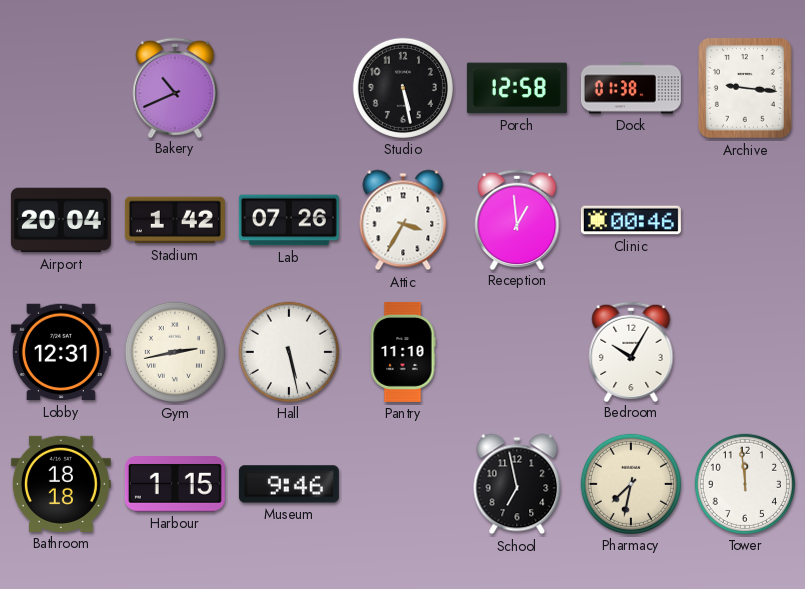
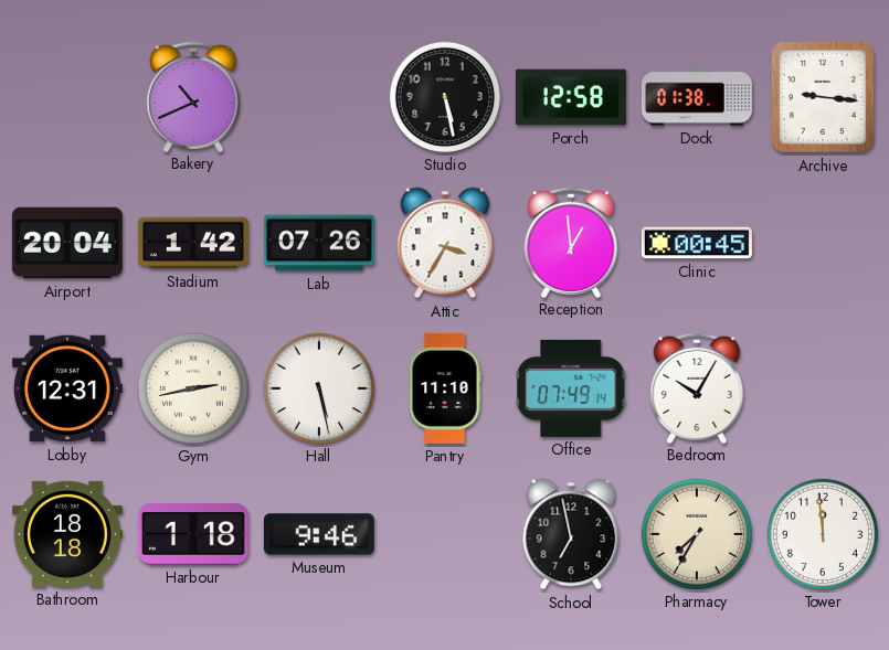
Clinic: 00:46 -> 00:45 (697, 243)
Office: none -> 07:49 (571, 388)
Harbour: 1:15 -> 1:18 (193, 534)
Pharmacy: 7:32 -> 7:35 (697, 534)
